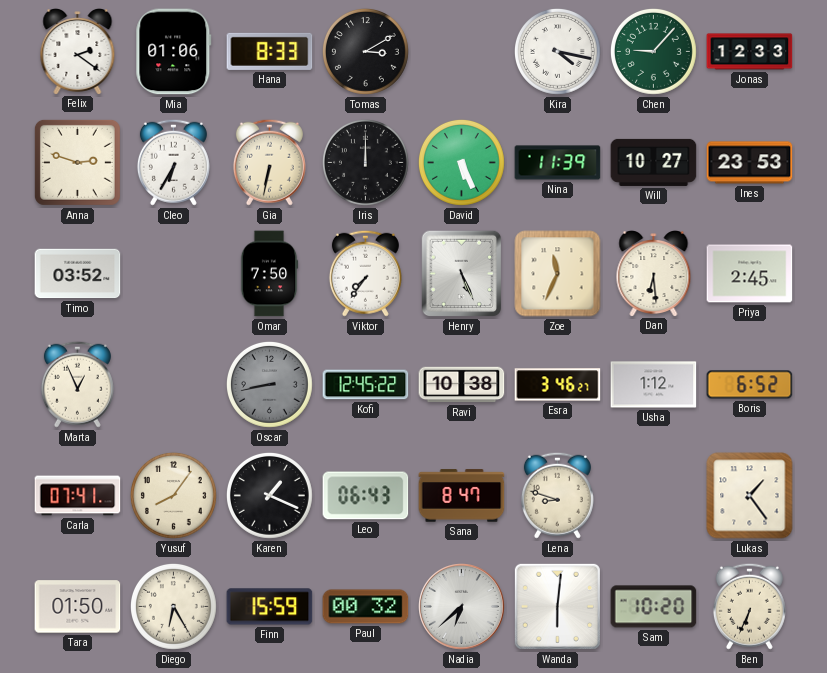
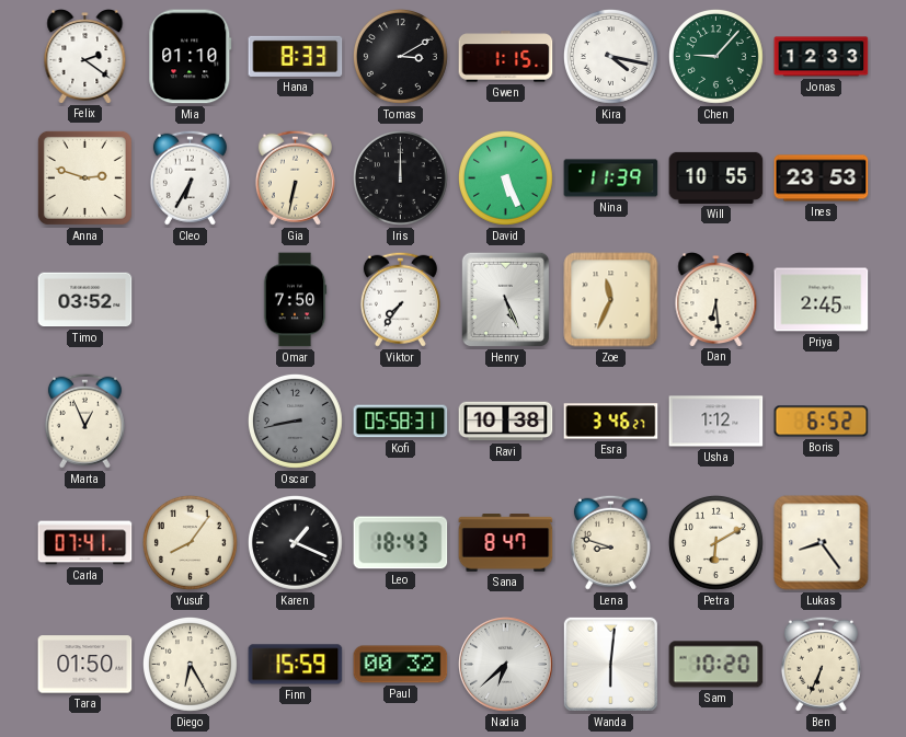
Mia: 01:06 -> 01:10 (191, 57)
Gwen: none -> 1:15 (506, 57)
Will: 10:27 -> 10:55 (716, 177)
Kofi: 12:45 -> 05:58 (401, 422)
Leo: 06:43 -> 18:43 (401, 543)
Petra: none -> 6:10 (715, 542)
Lukas: 1:24 -> 8:24 (822, 543)
